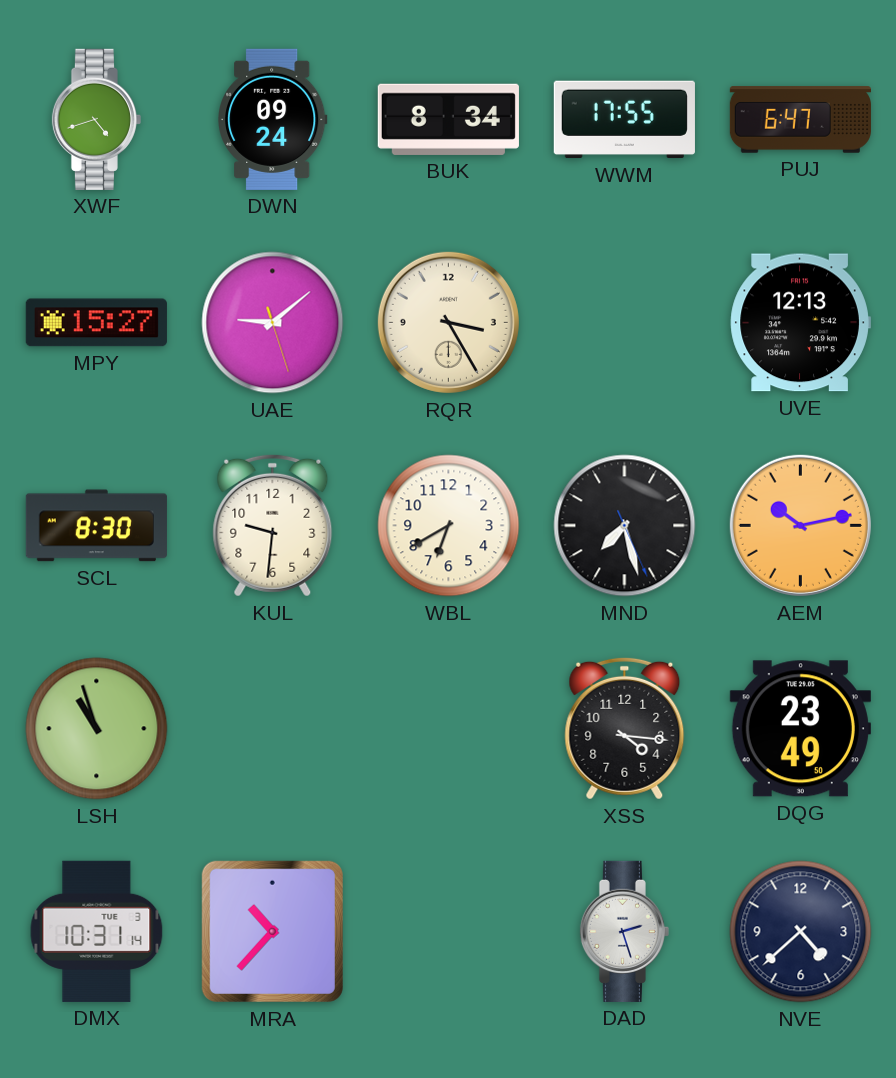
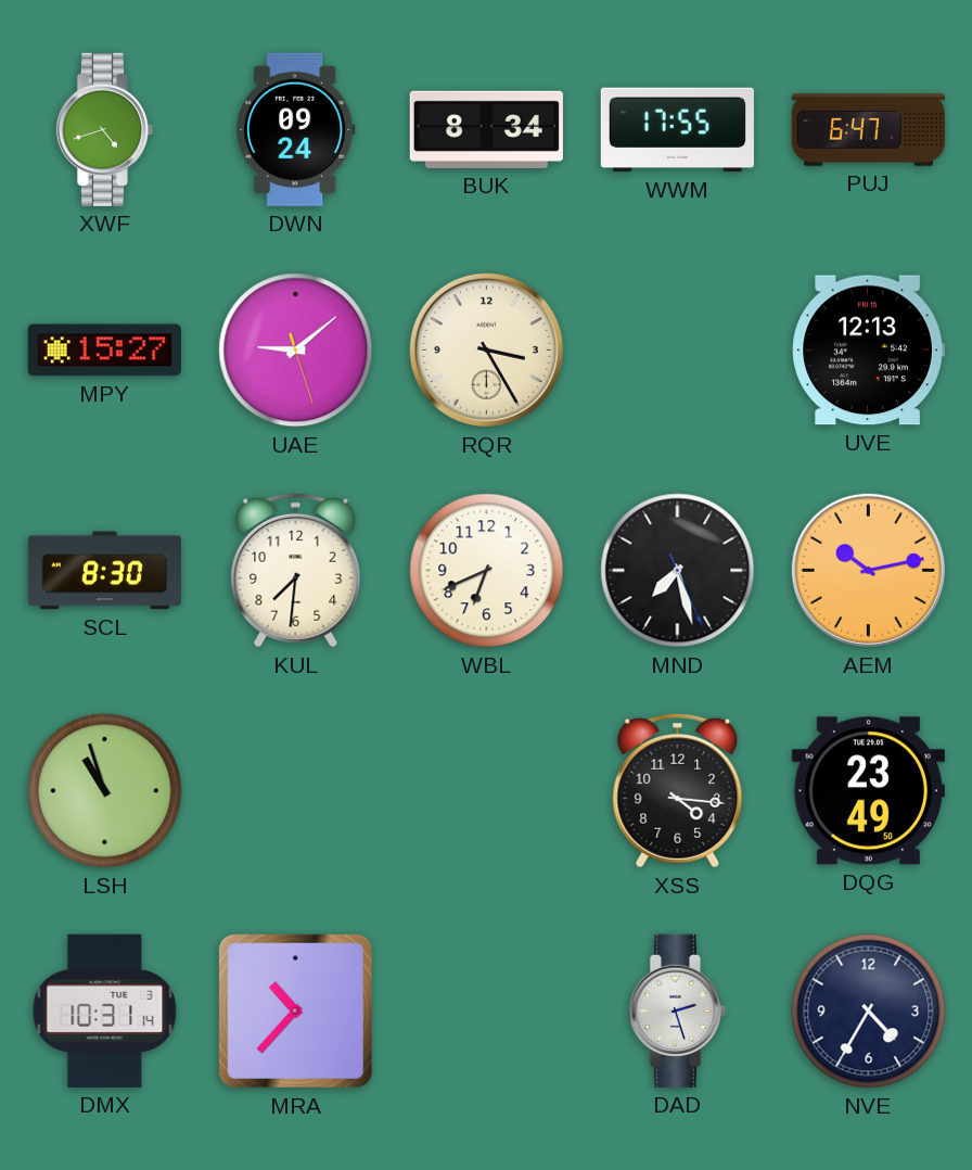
KUL: 9:31 -> 7:31 (296, 570)
WBL: 6:40 -> 6:41 (487, 571)
NVE: 4:38 -> 4:35 (869, 1012)
